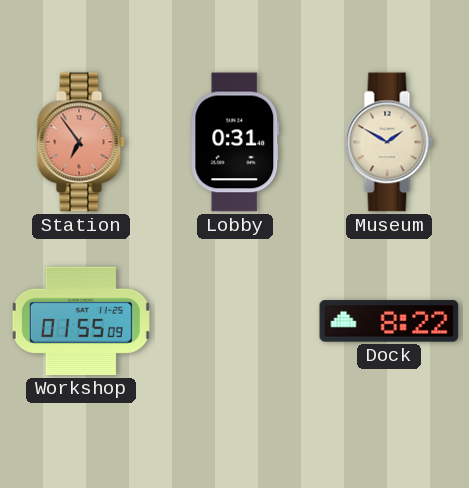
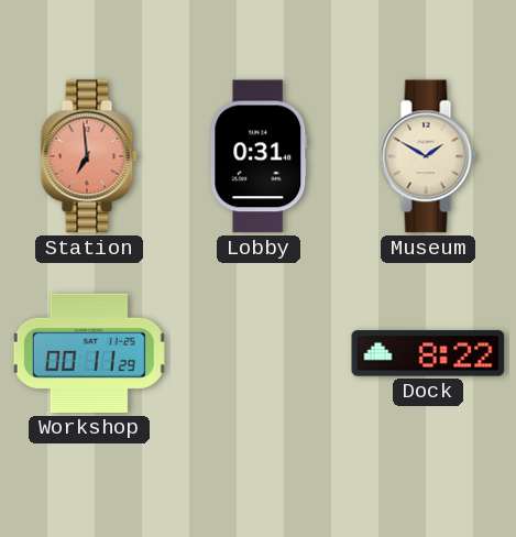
Station: 6:54 -> 6:59 (89, 156)
Workshop: 01:55 -> 00:11 (89, 353)
